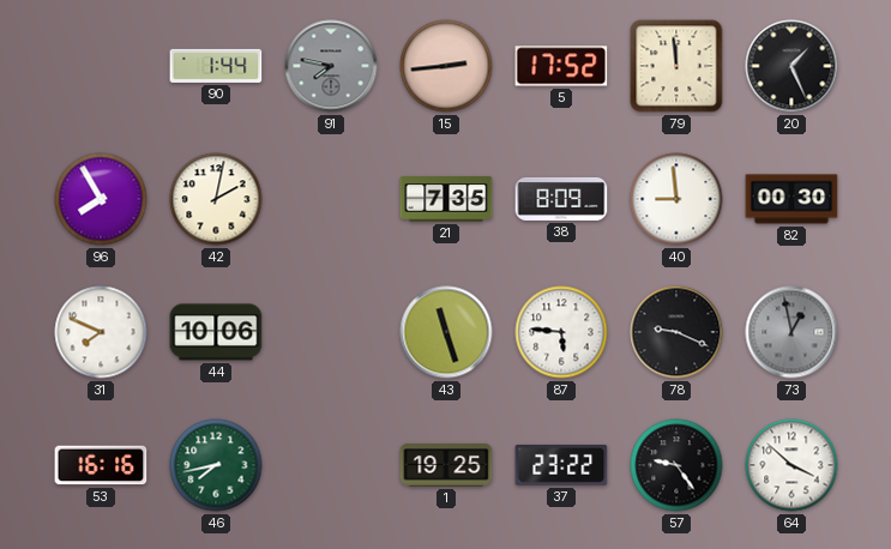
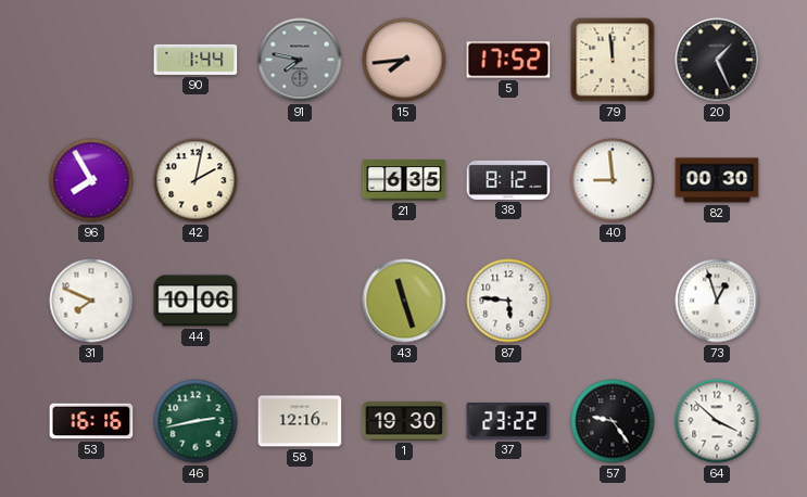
15: 2:44 -> 7:44 (404, 60)
21: 7:35 -> 6:35 (404, 180)
38: 8:09 -> 8:12 (508, 180)
78: 9:19 -> none (676, 332)
73: 12:58 -> 12:57 (717, 301)
73 dial: grey -> white (717, 301)
46: 7:43 -> 2:43 (196, 421)
58: none -> 12:16 (300, 421)
1: 19:25 -> 19:30 (404, 421)
